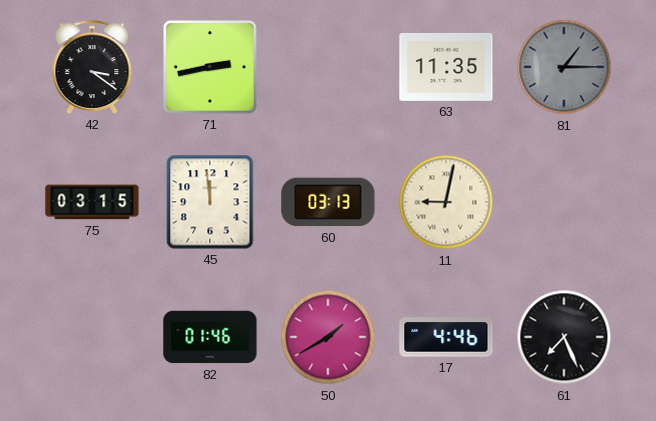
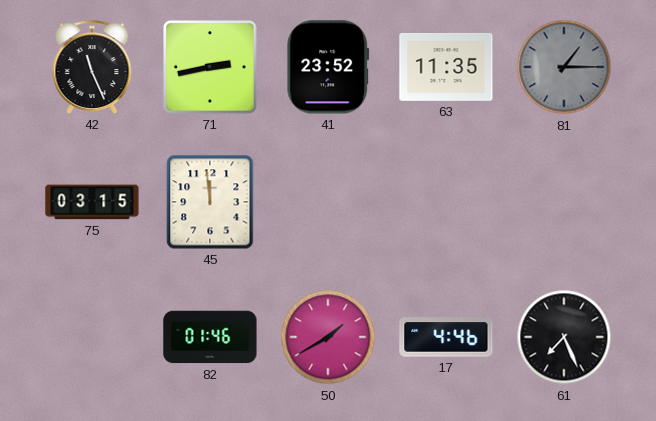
42: 3:21 -> 11:26 (92, 67)
41: none -> 23:52 (328, 67)
60: 03:13 -> none (328, 202)
11: 9:02 -> none (446, 202)
